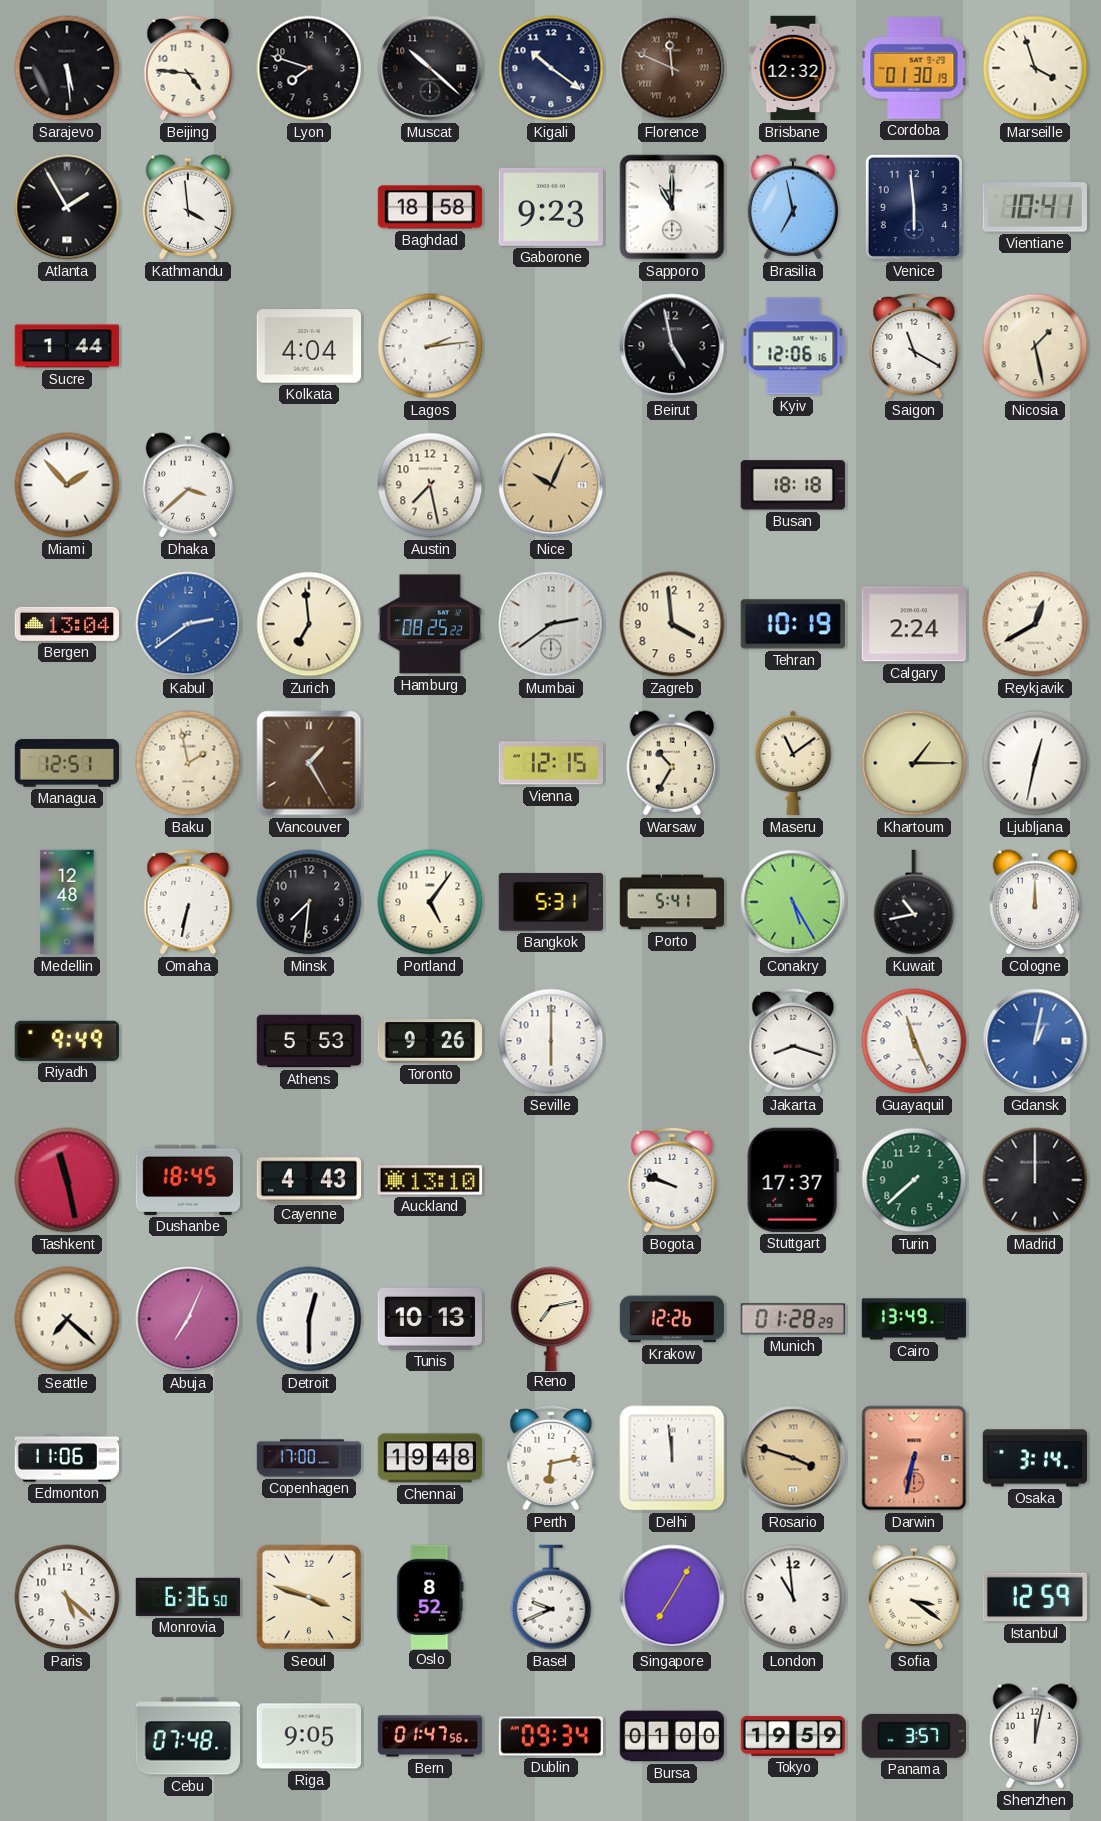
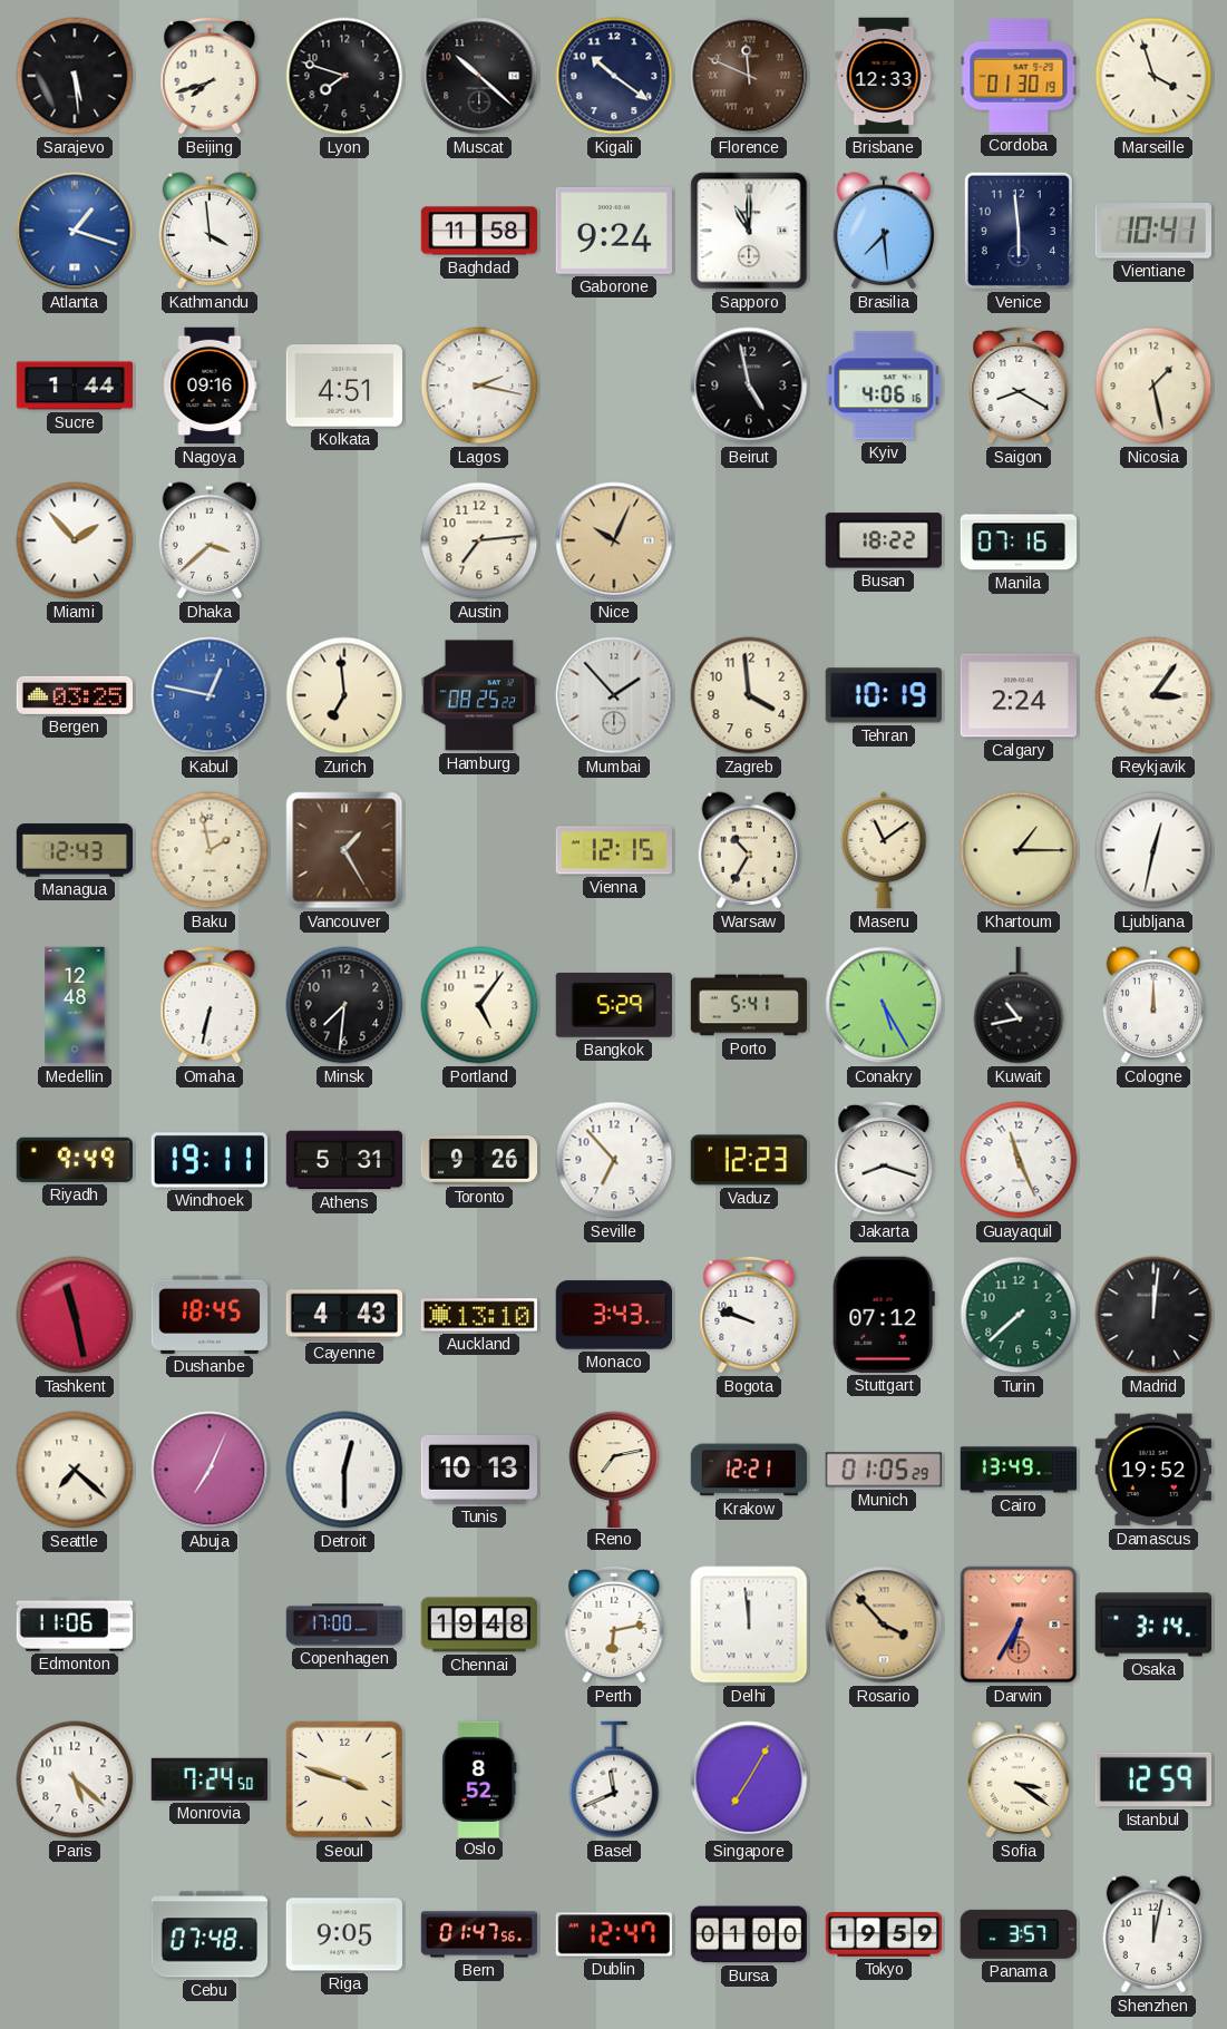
Beijing: 4:46 -> 7:42 (210, 76)
Brisbane: 12:32 -> 12:33 (884, 76)
Atlanta: 1:55 -> 1:18 (75, 231)
Atlanta dial: black -> blue (75, 231)
Baghdad: 18:58 -> 11:58 (479, 231)
Gaborone: 9:23 -> 9:24 (613, 231)
Brasilia: 6:58 -> 7:29 (884, 231)
Nagoya: none -> 09:16 (210, 386)
Kolkata: 4:04 -> 4:51 (343, 386)
Lagos: 2:14 -> 2:17 (479, 386)
Kyiv: 12:06 -> 4:06 (884, 386)
Saigon: 11:20 -> 8:20 (1019, 386)
Austin: 7:28 -> 7:14 (479, 540)
Busan: 18:18 -> 18:22 (884, 540)
Manila: none -> 07:16 (1019, 540)
Bergen: 13:04 -> 03:25 (75, 695)
Kabul: 2:39 -> 12:47 (210, 695)
Mumbai: 2:39 -> 1:53 (614, 695)
Reykjavik: 12:40 -> 3:06 (1153, 695)
Managua: 12:51 -> 12:43 (75, 850)
Bangkok: 5:31 -> 5:29 (614, 1005)
Windhoek: none -> 19:11 (208, 1160)
Athens: 5:53 -> 5:31 (344, 1160)
Seville: 6:00 -> 6:53 (614, 1160)
Vaduz: none -> 12:23 (748, 1160)
Gdansk: 1:02 -> none (1035, 1041)
Monaco: none -> 3:43 (613, 1315)
Stuttgart: 17:37 -> 07:12 (884, 1315)
Madrid: 12:00 -> 12:01 (1153, 1315)
Krakow: 12:26 -> 12:21 (749, 1470)
Munich: 01:28 -> 01:05 (884, 1470)
Damascus: none -> 19:52 (1152, 1470)
Rosario: 3:48 -> 3:53 (884, 1625)
Darwin: 6:32 -> 6:35 (1019, 1625)
Monrovia: 6:36 -> 7:24 (208, 1779)
Basel: 9:41 -> 11:41 (614, 1779)
London: 10:59 -> none (793, 1597)
Dublin: 09:34 -> 12:47 (613, 1934)
